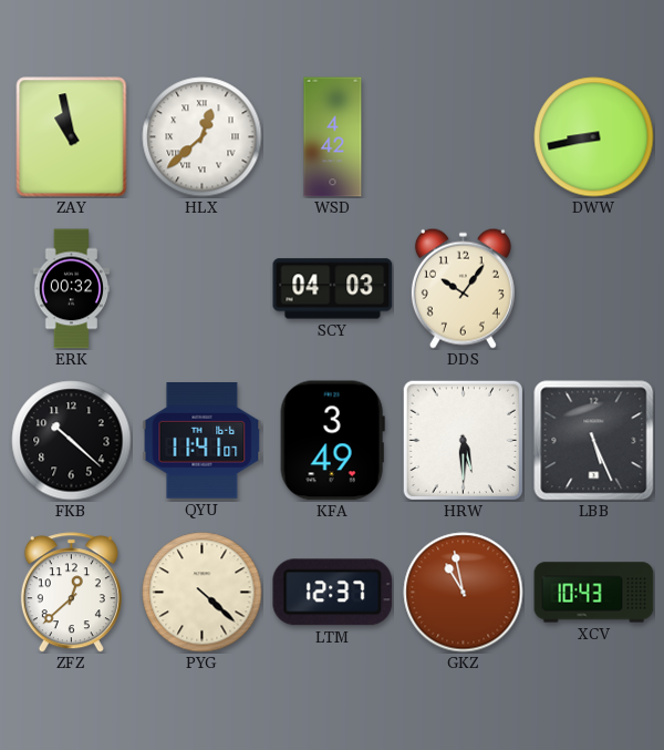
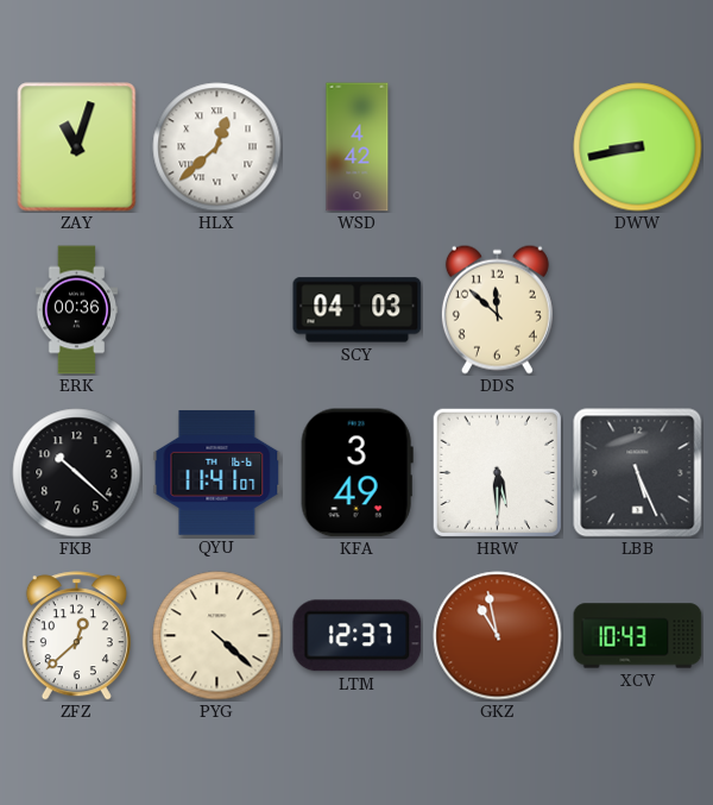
ZAY: 10:58 -> 11:03 (77, 147)
ERK: 00:32 -> 00:36 (76, 310)
DDS: 10:06 -> 11:52 (497, 309)
